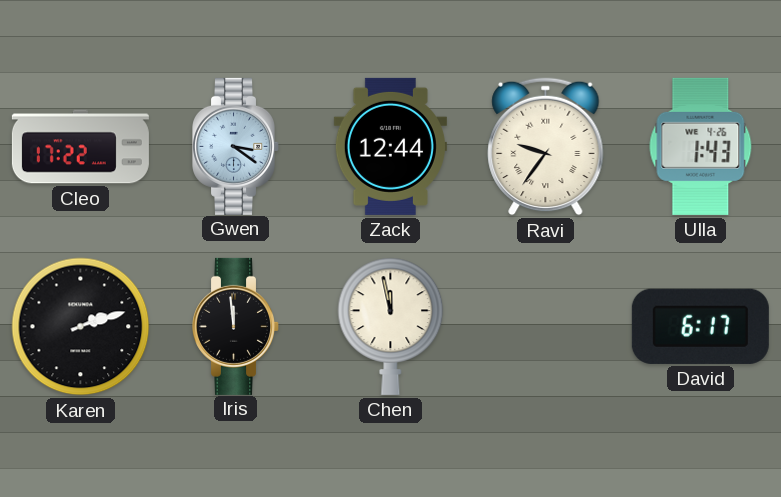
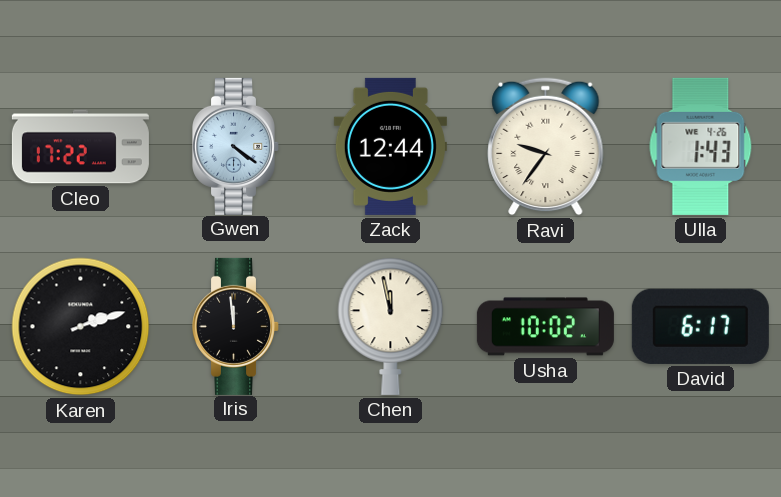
Gwen: 3:21 -> 4:21 (236, 146)
Usha: none -> 10:02 (545, 327)
